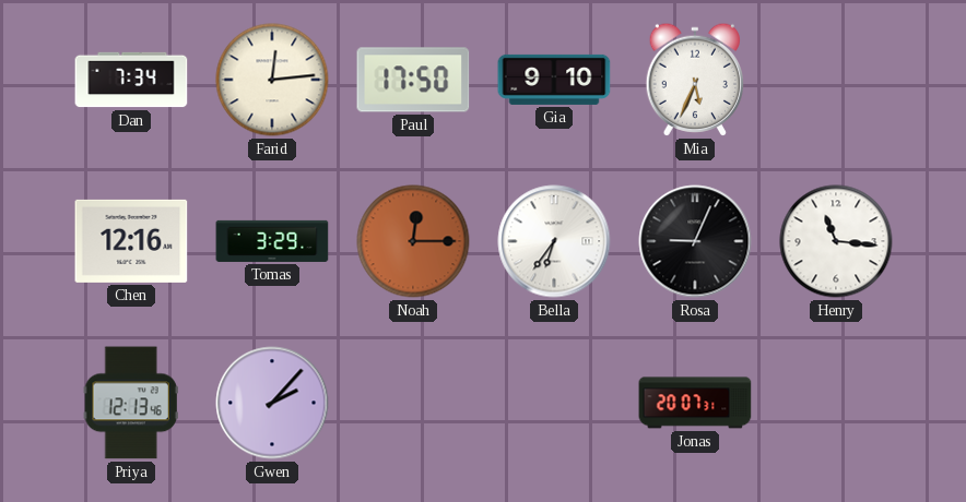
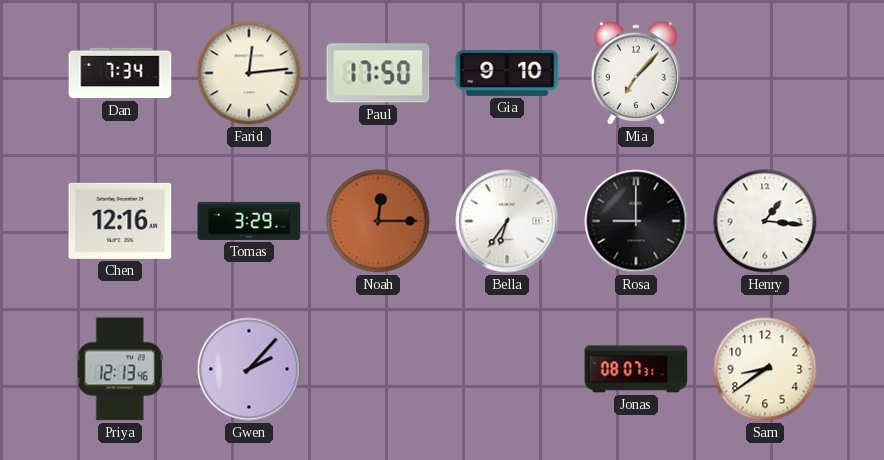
Mia: 5:34 -> 7:07 (635, 73)
Rosa: 9:04 -> 9:00 (636, 221)
Henry: 11:16 -> 1:16 (765, 221)
Jonas: 20:07 -> 08:07 (636, 369)
Sam: none -> 8:39 (765, 369)
